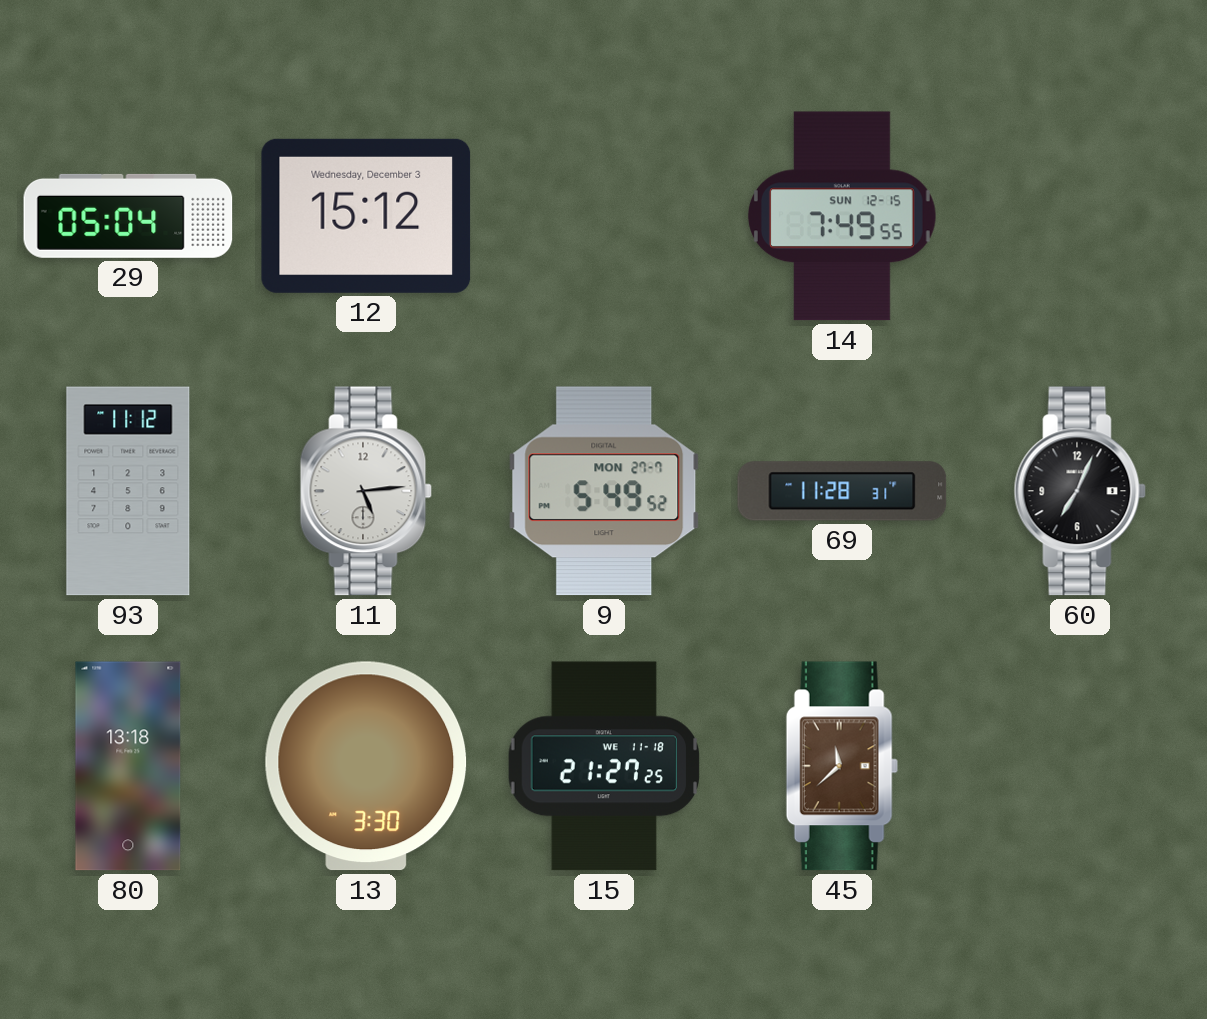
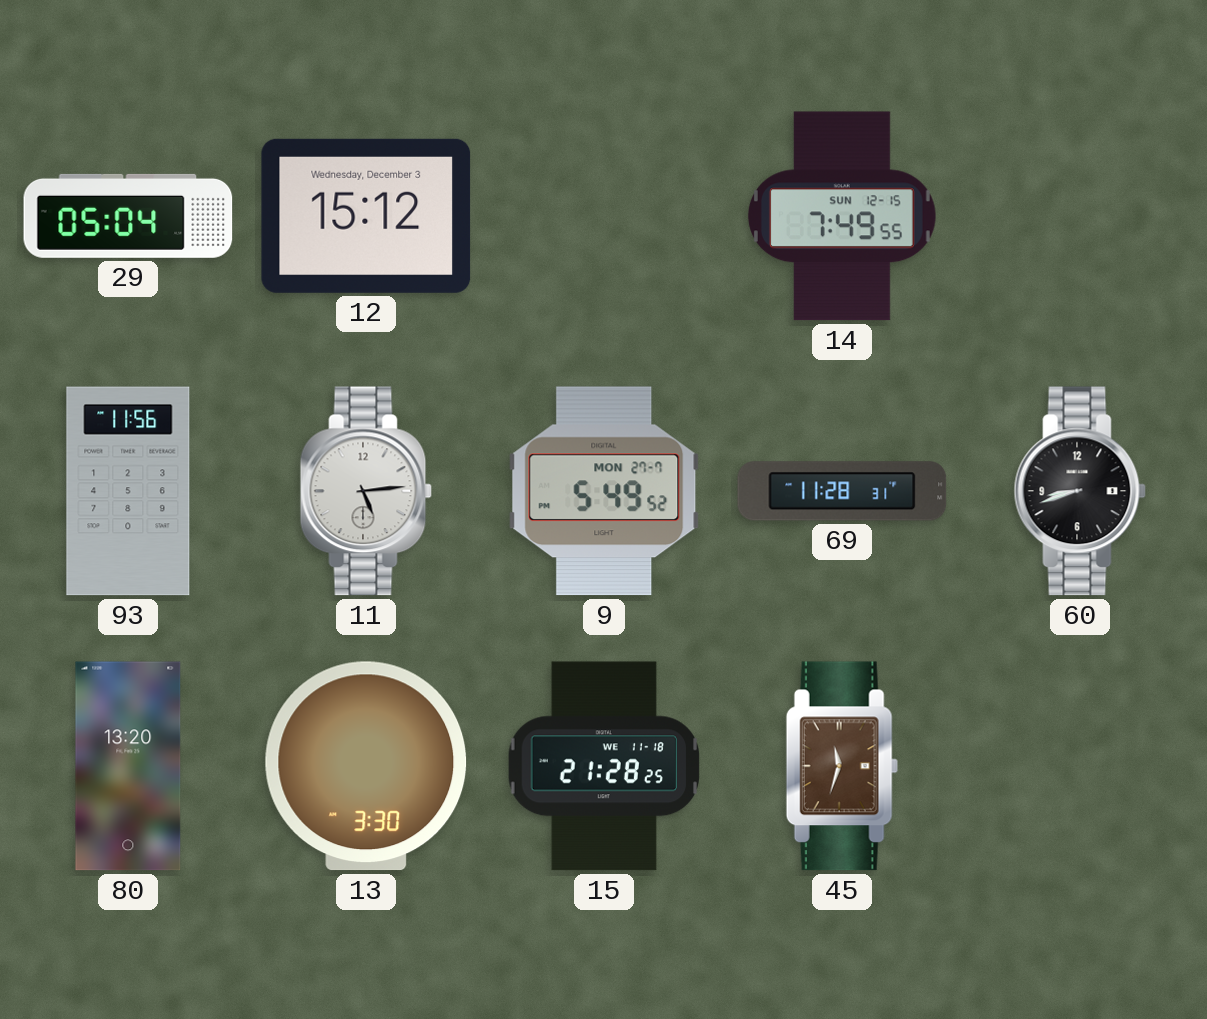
93: 11:12 -> 11:56 (128, 491)
60: 7:04 -> 8:42 (1080, 491)
80: 13:18 -> 13:20 (128, 766)
15: 21:27 -> 21:28 (603, 766)
45: 11:38 -> 11:33 (842, 766)
